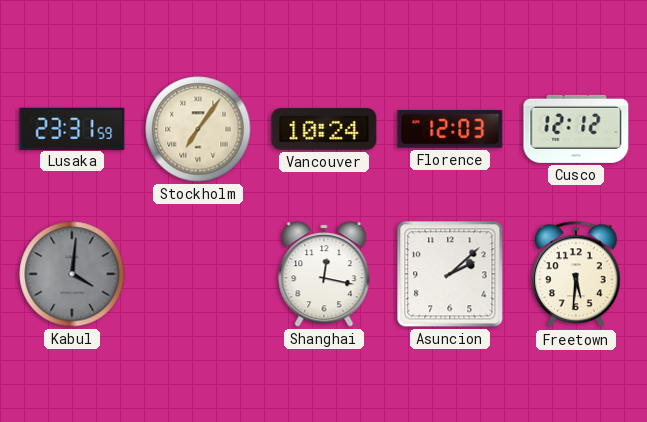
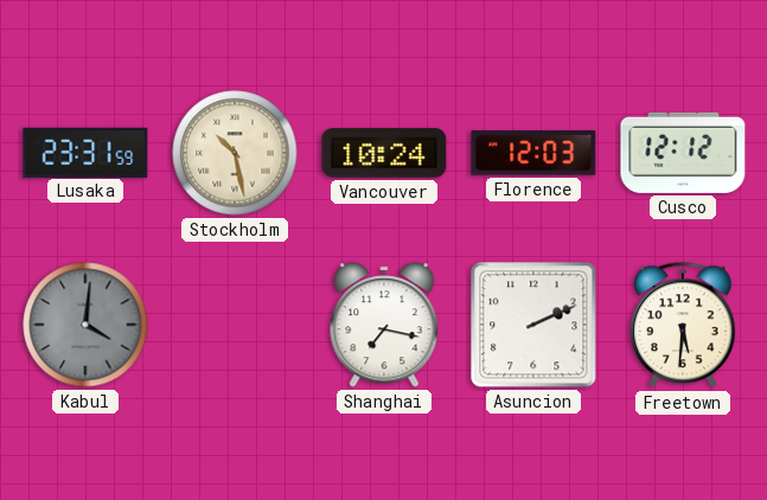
Stockholm: 7:06 -> 10:28 (235, 153)
Shanghai: 12:17 -> 7:17 (384, 325)
Asuncion: 2:08 -> 2:11 (533, 325)
